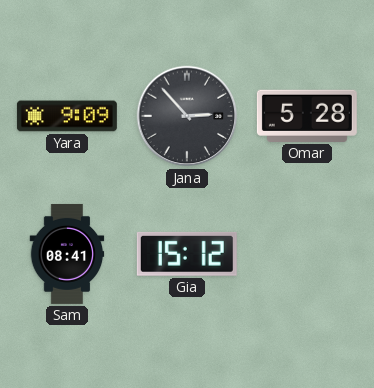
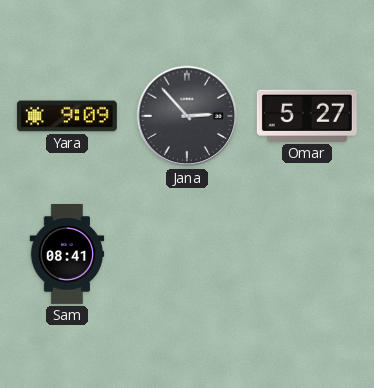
Omar: 5:28 -> 5:27 (307, 116)
Gia: 15:12 -> none (187, 254)
